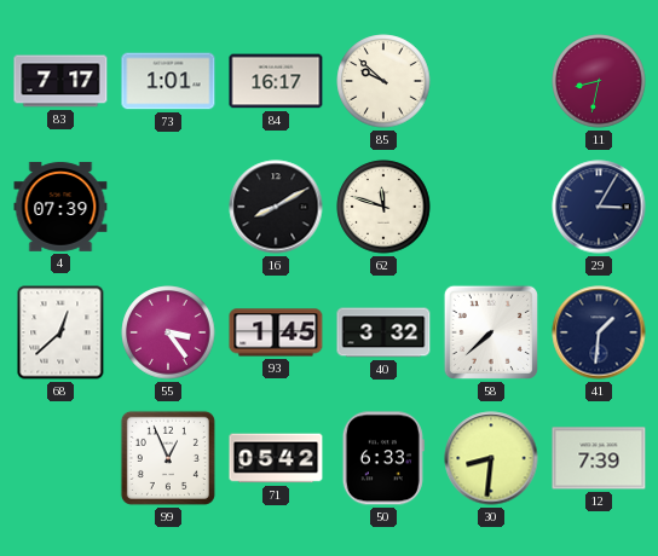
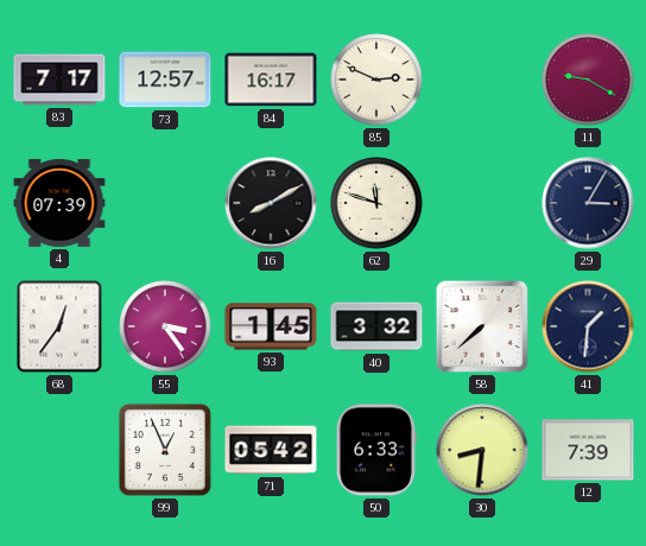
73: 1:01 -> 12:57 (165, 80)
85: 9:52 -> 2:49 (376, 80)
11: 8:32 -> 9:20 (588, 80)
68: 12:38 -> 12:36 (59, 326)
